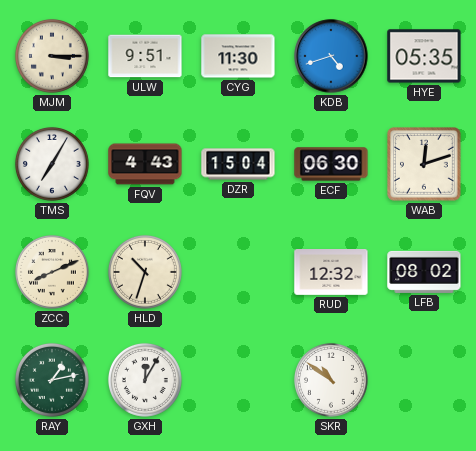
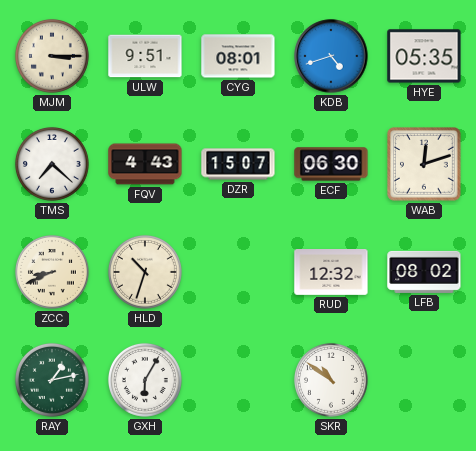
CYG: 11:30 -> 08:01 (238, 56)
TMS: 7:05 -> 7:22 (52, 164)
DZR: 15:04 -> 15:07 (238, 164)
ZCC: 8:11 -> 8:41 (52, 272)
GXH: 12:05 -> 6:05 (145, 380)
